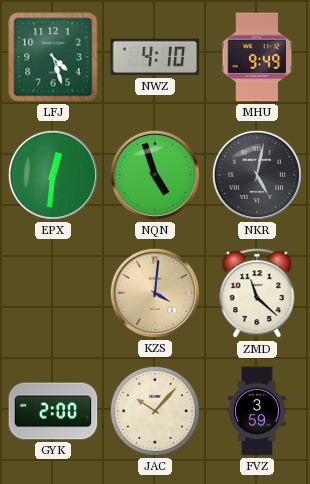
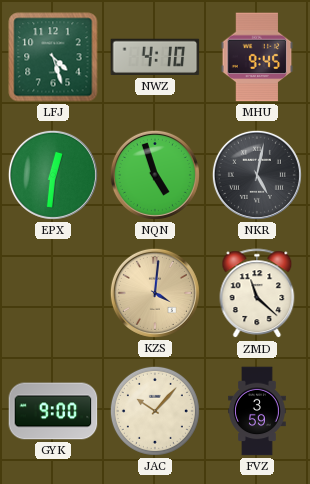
MHU: 9:49 -> 9:45 (257, 57)
GYK: 2:00 -> 9:00 (53, 411)
